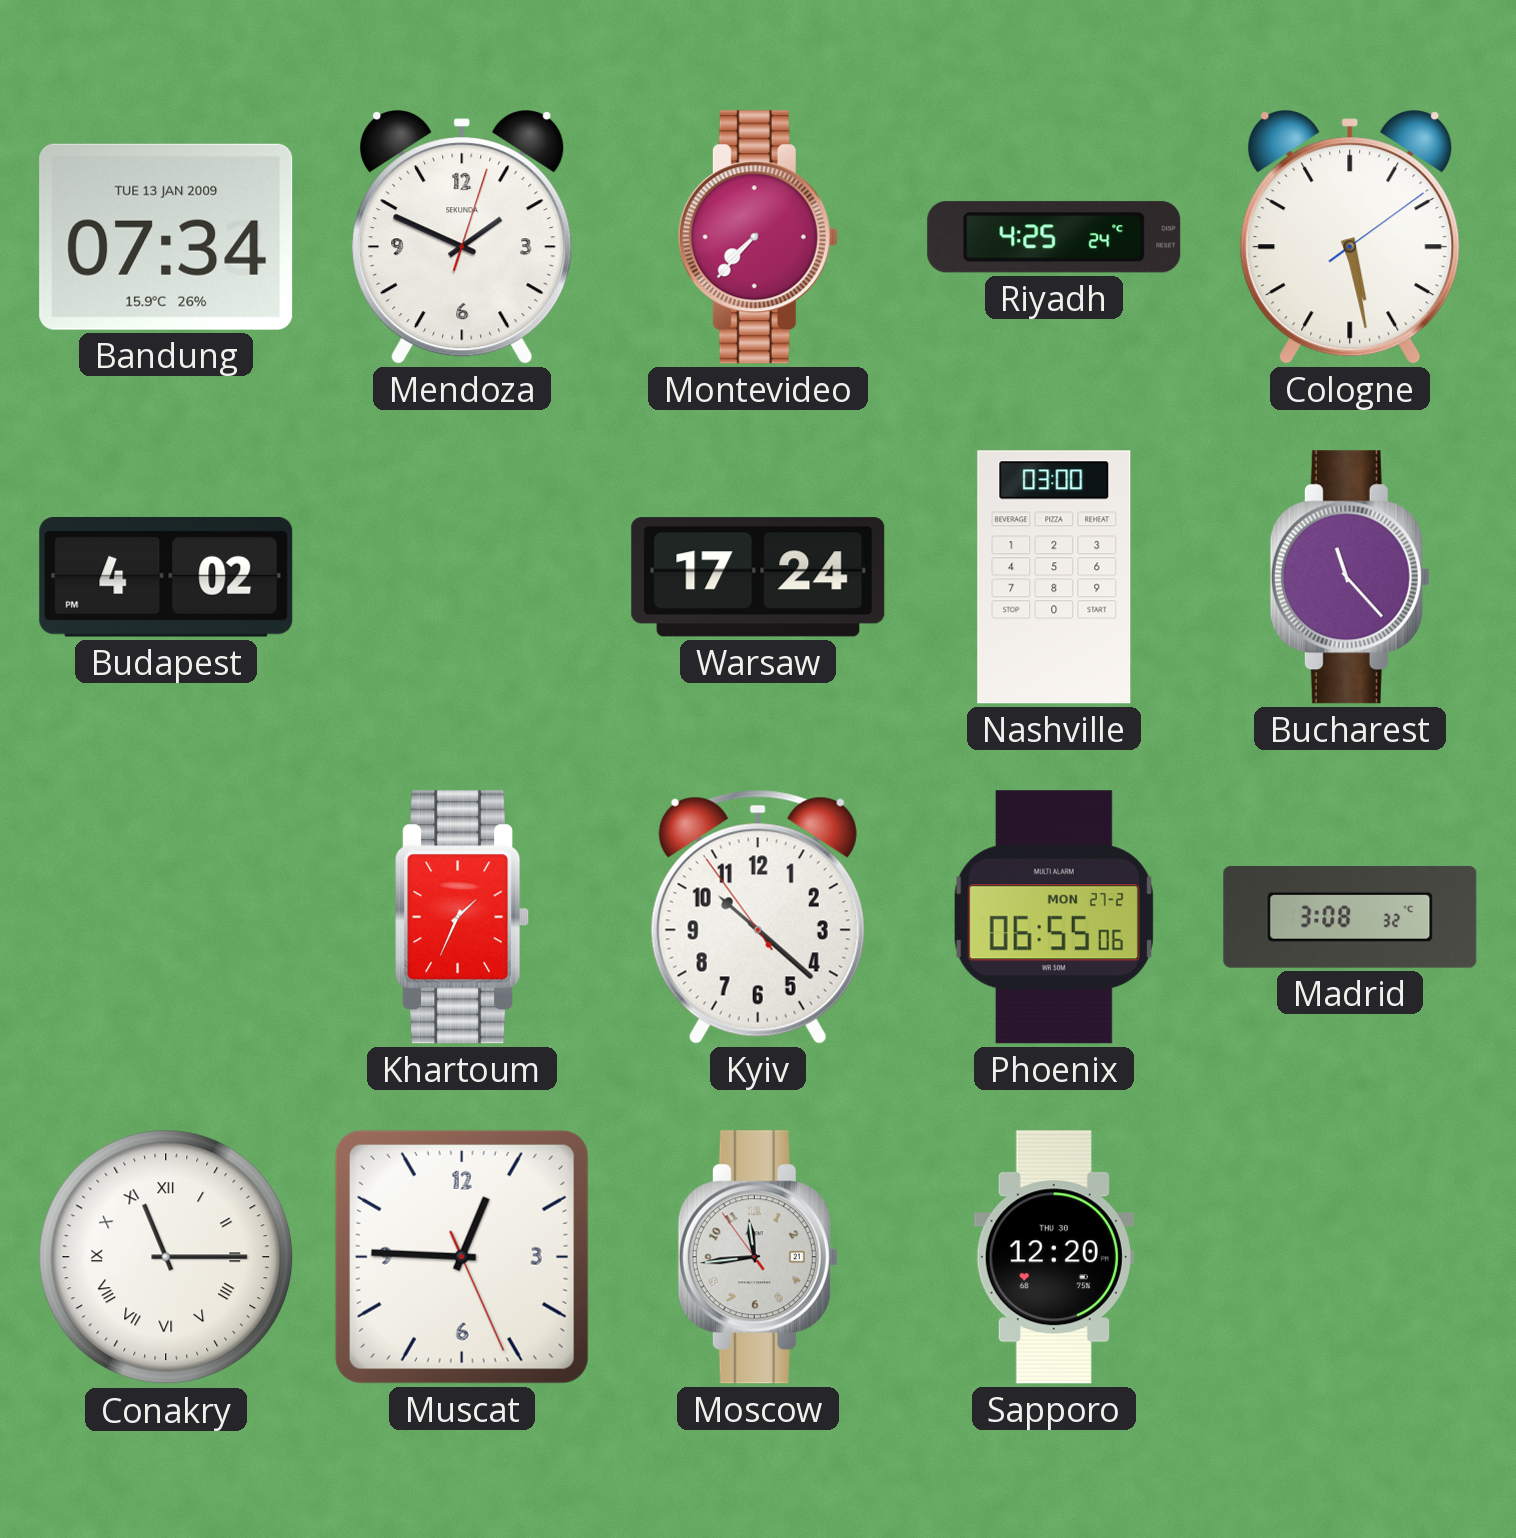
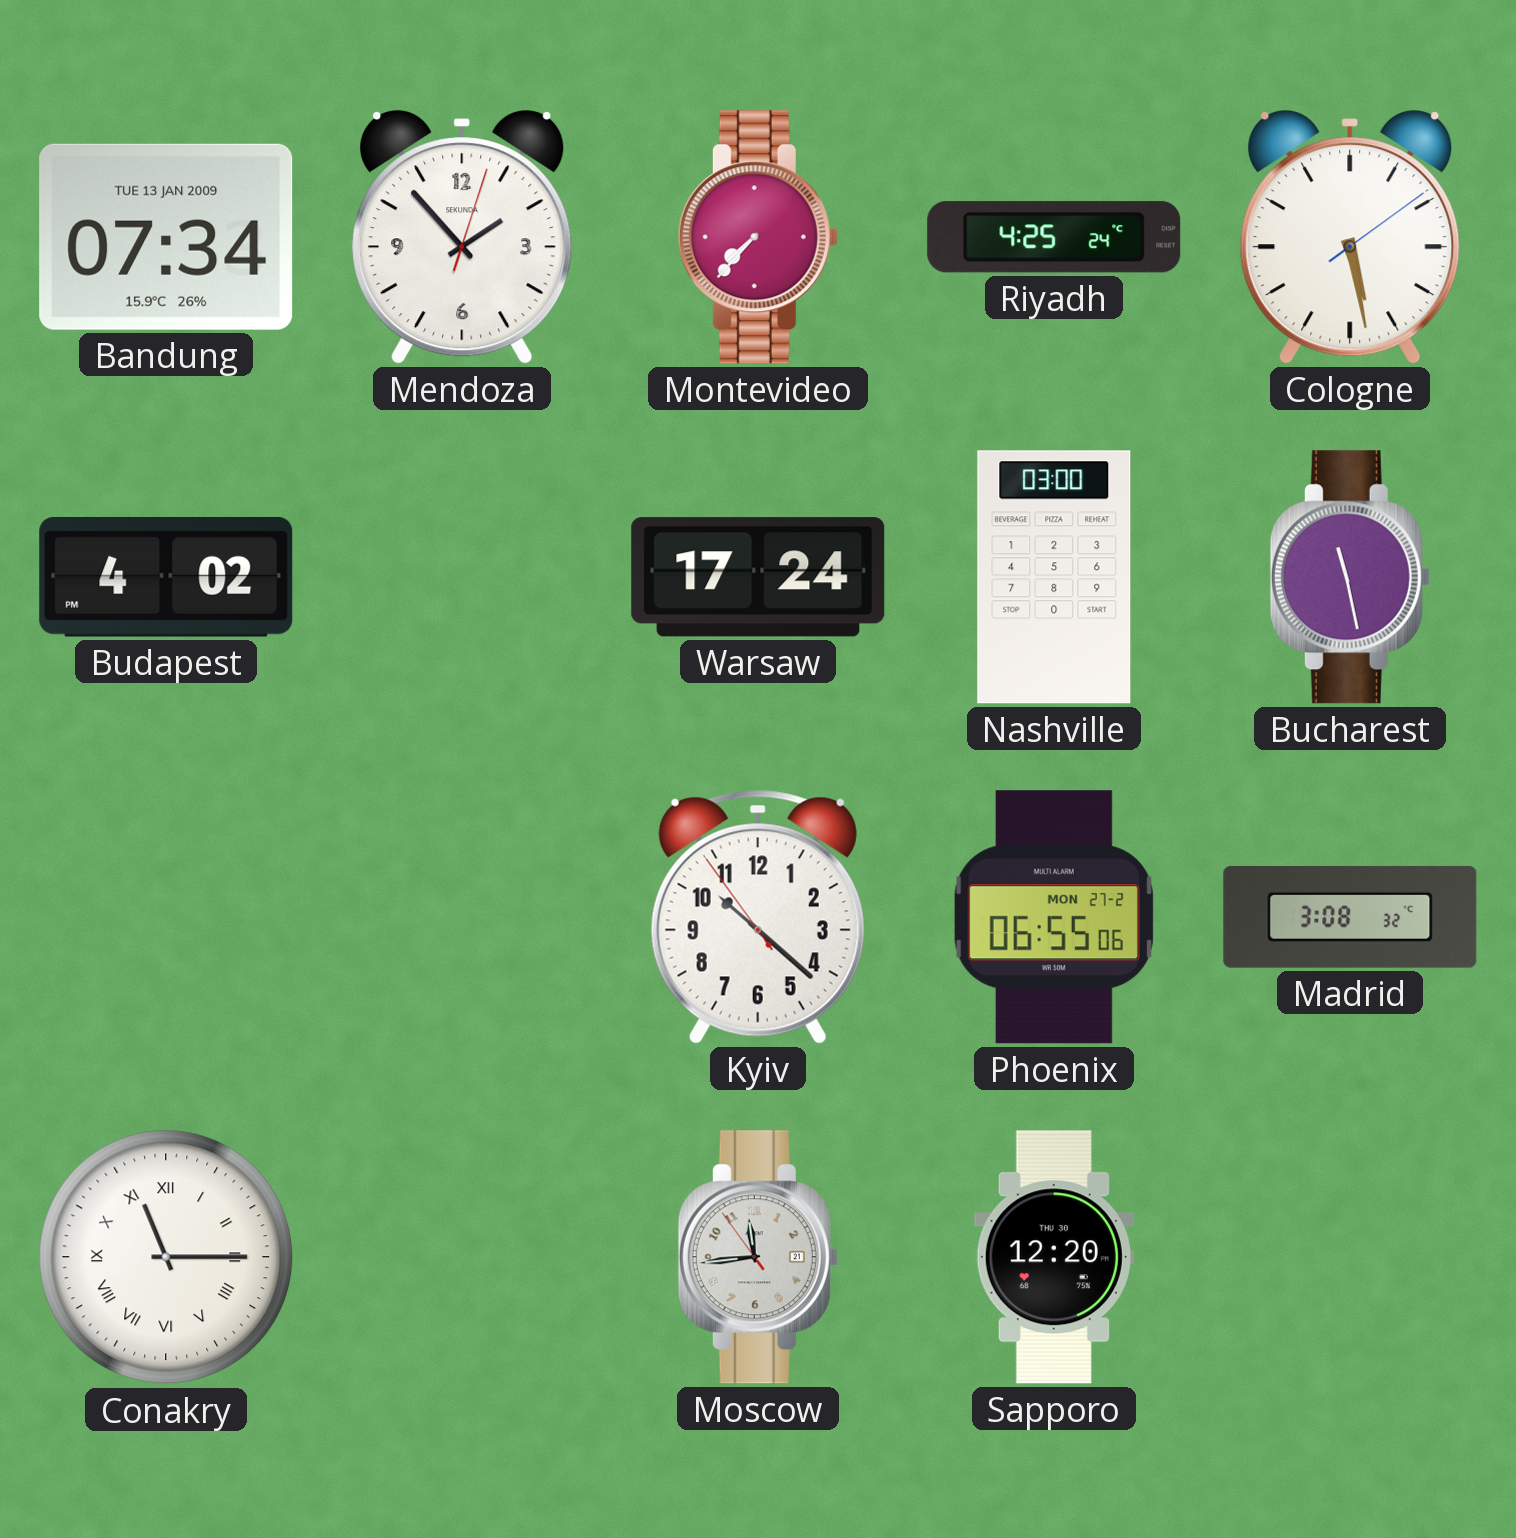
Mendoza: 1:49 -> 1:53 (462, 237)
Bucharest: 11:23 -> 11:28 (1350, 577)
Khartoum: 1:34 -> none (463, 917)
Muscat: 12:45 -> none (462, 1257)
